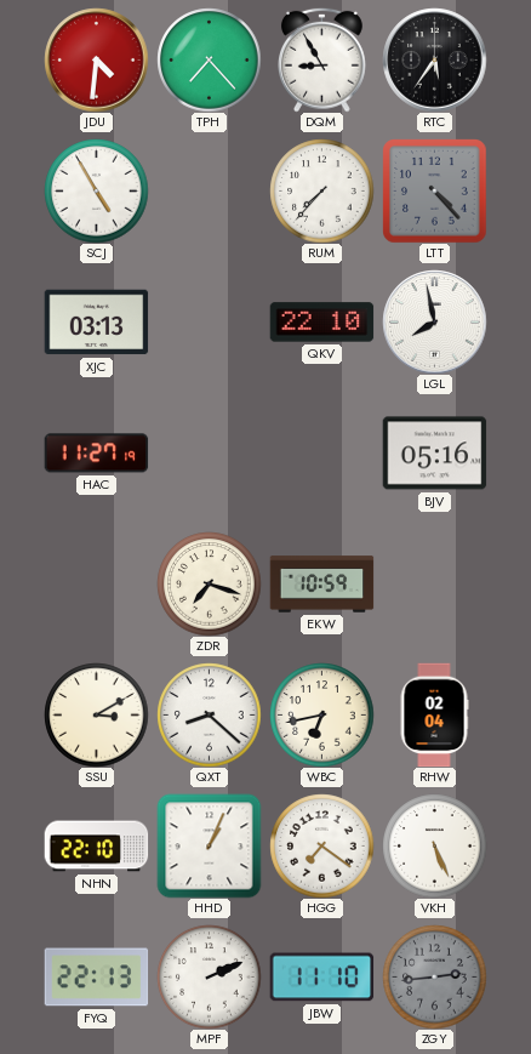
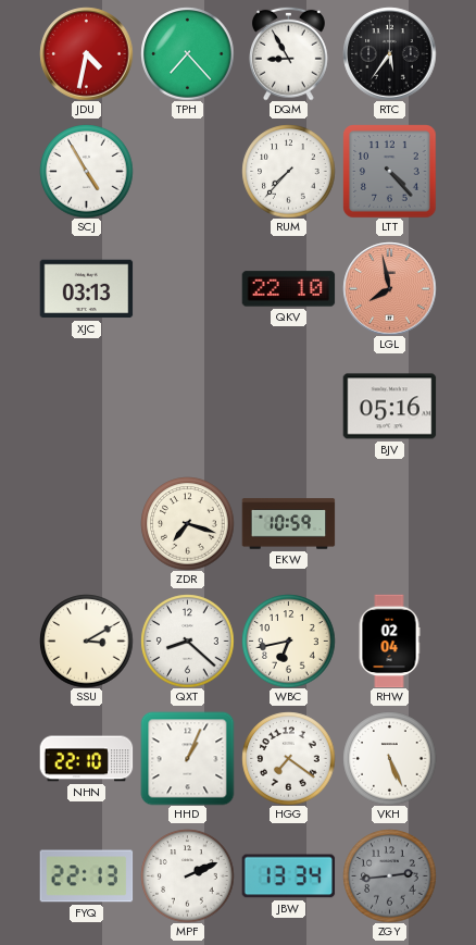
JDU: 4:31 -> 4:32 (86, 53)
LGL dial: white -> salmon (389, 288)
HAC: 11:27 -> none (96, 454)
JBW: 11:10 -> 13:34 (288, 876)
